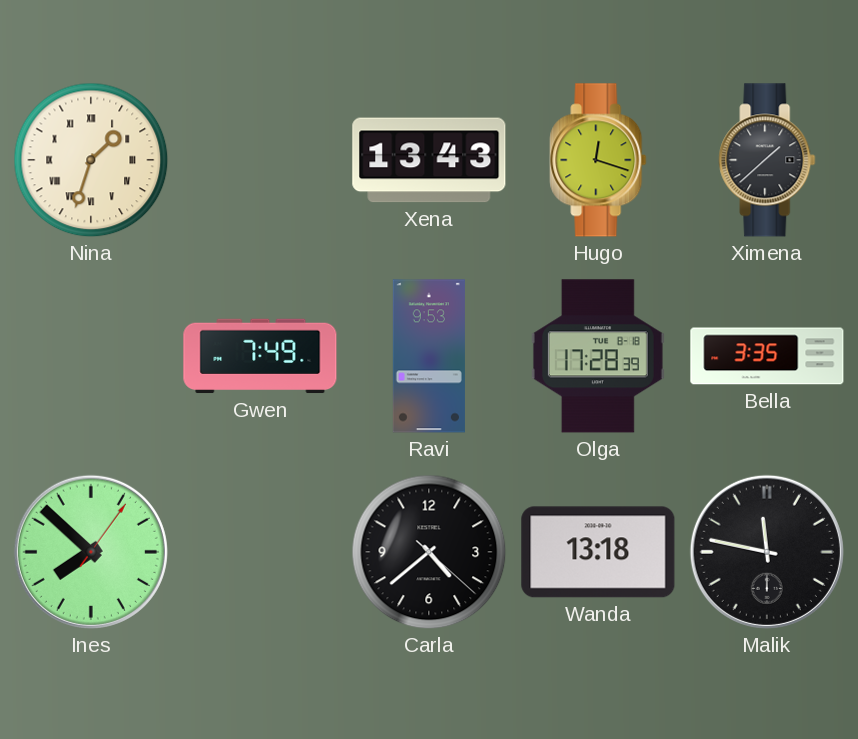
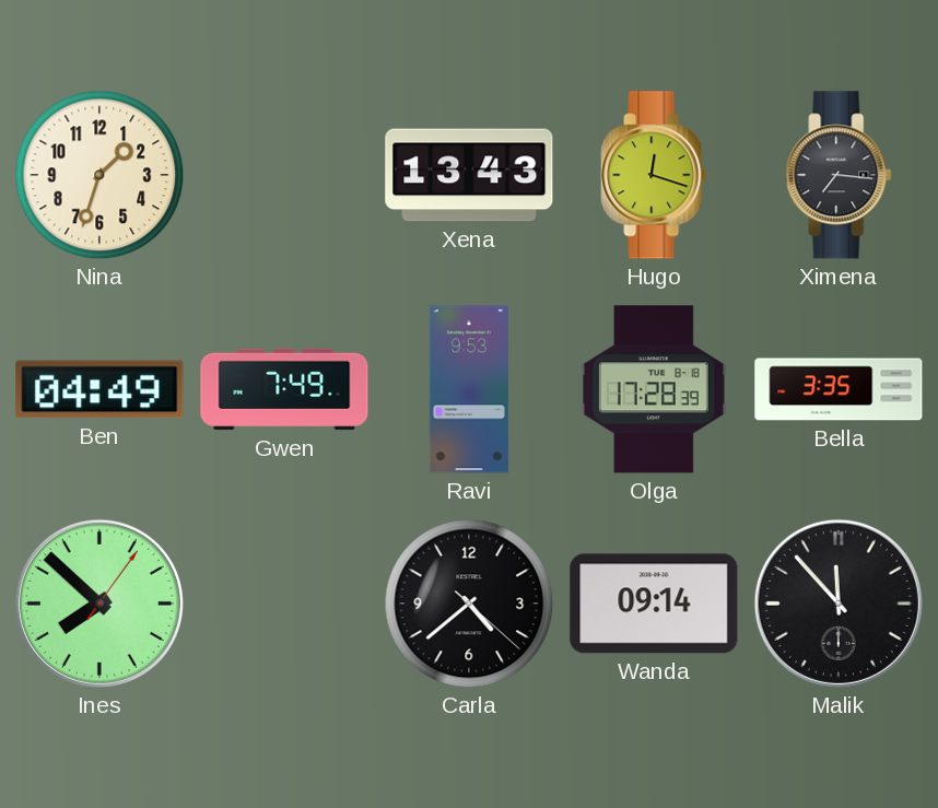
Nina numerals: Roman -> Arabic (99, 175)
Ximena: 1:38 -> 7:16 (839, 175)
Ben: none -> 04:49 (99, 389)
Wanda: 13:18 -> 09:14 (654, 604)
Malik: 11:47 -> 11:53 (839, 604)
